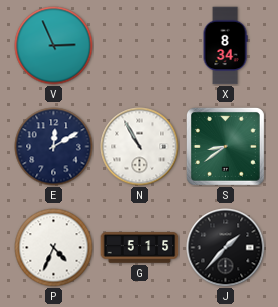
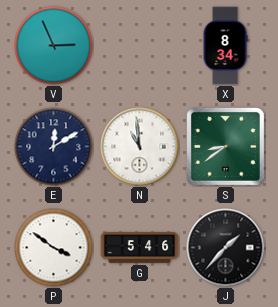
N: 10:55 -> 10:59 (140, 147)
P: 4:34 -> 3:51 (54, 248)
G: 5:15 -> 5:46 (140, 248)
